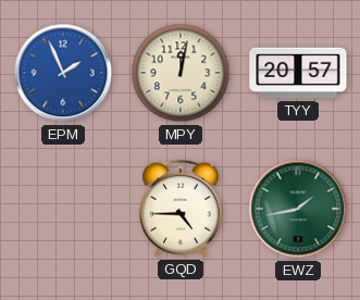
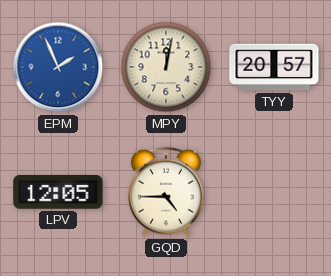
LPV: none -> 12:05 (58, 193)
EWZ: 1:43 -> none (298, 209)
